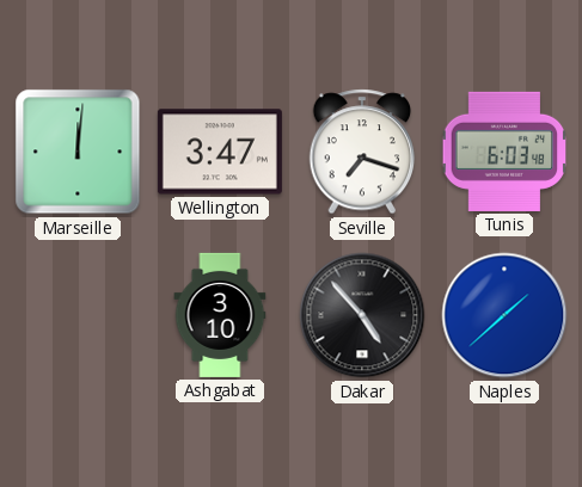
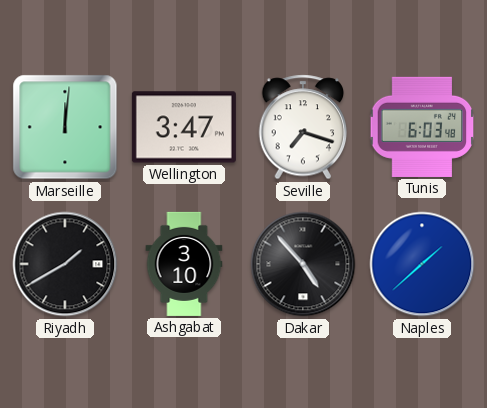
Riyadh: none -> 1:40 (65, 264)
